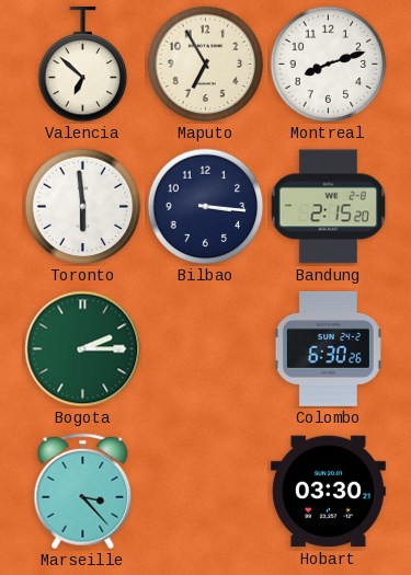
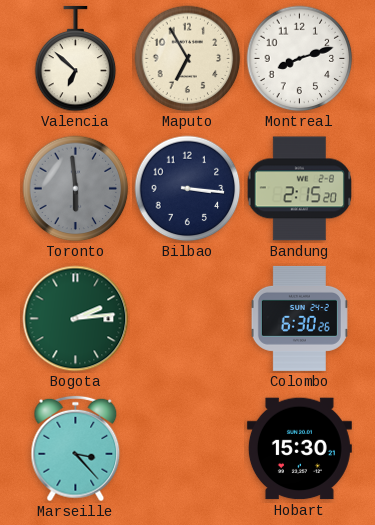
Toronto dial: white -> grey (76, 189)
Bogota: 2:15 -> 2:14 (76, 319)
Hobart: 03:30 -> 15:30 (299, 449)
